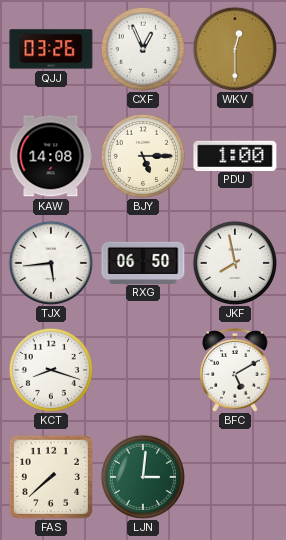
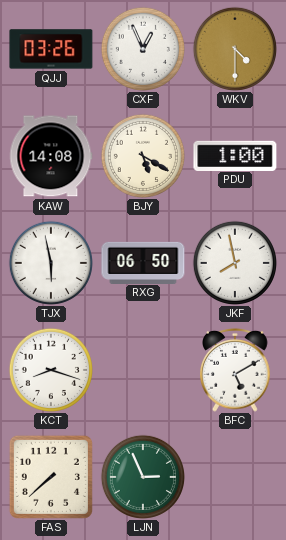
WKV: 12:30 -> 4:30 (235, 49)
BJY: 5:15 -> 5:20 (143, 156)
TJX: 5:44 -> 5:58 (51, 263)
LJN: 3:01 -> 2:56 (143, 477)
